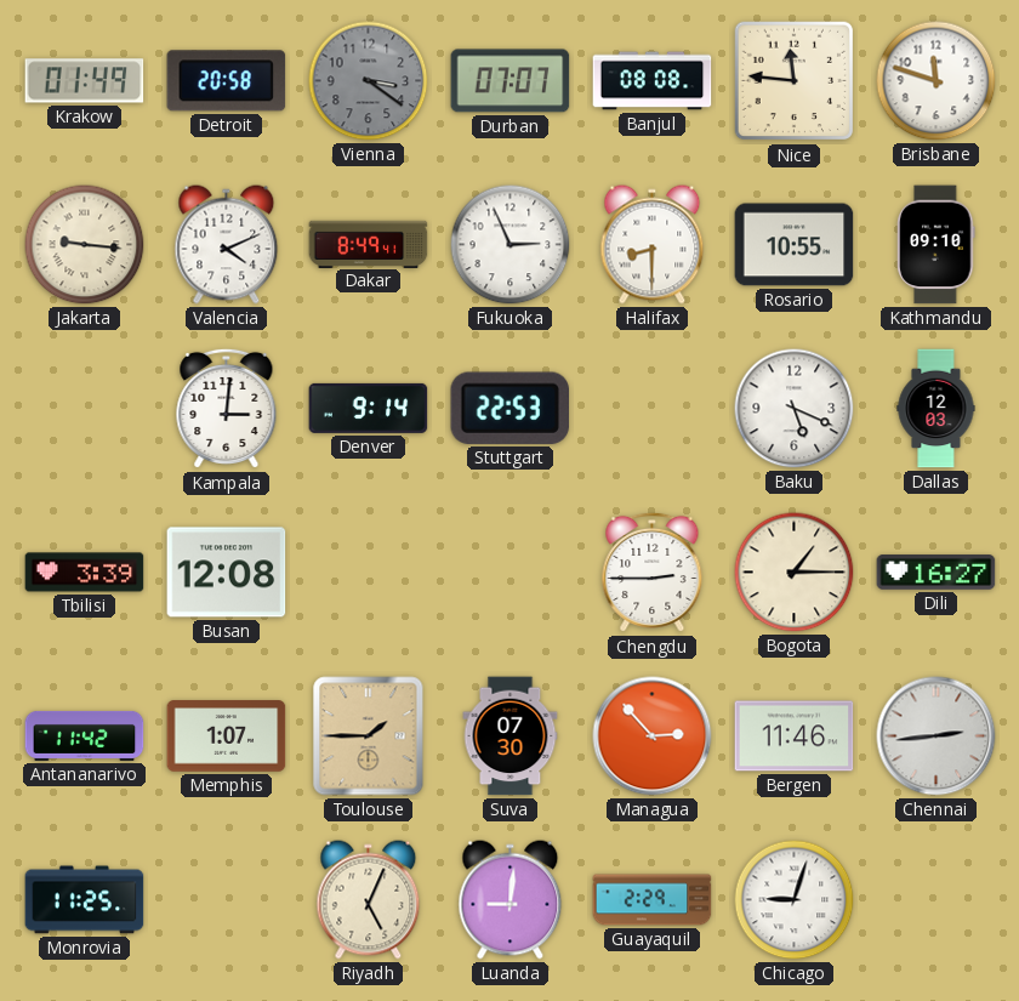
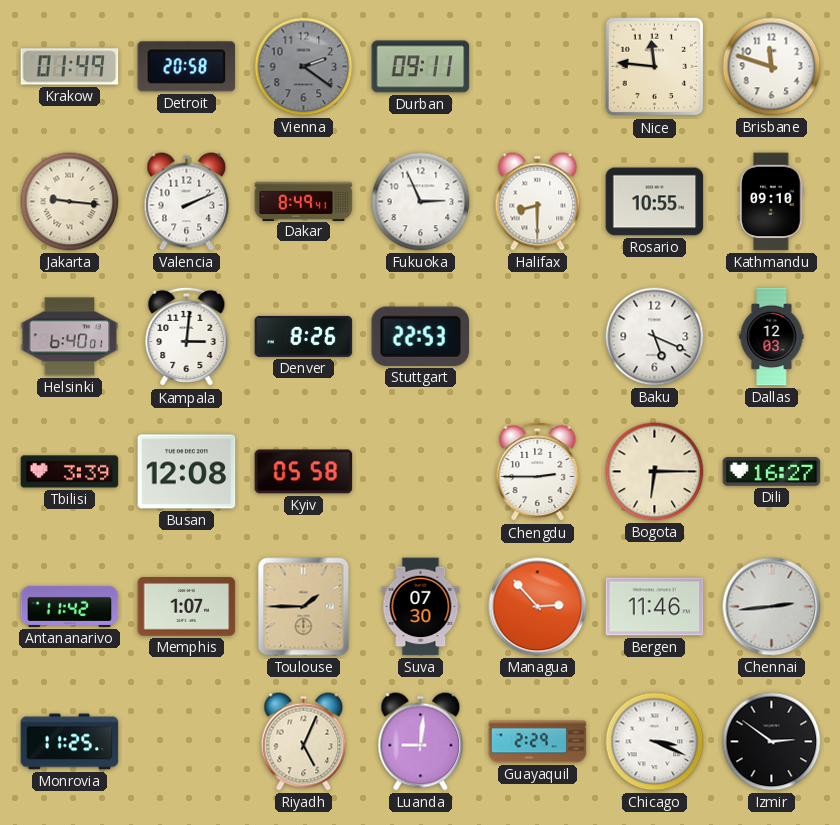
Vienna: 3:21 -> 2:21 (304, 67)
Durban: 07:07 -> 09:11 (421, 67)
Banjul: 08:08 -> none (653, 81)
Valencia: 4:11 -> 2:11 (187, 202)
Helsinki: none -> 6:40 (70, 337)
Denver: 9:14 -> 8:26 (304, 336)
Kyiv: none -> 05:58 (304, 472)
Bogota: 1:15 -> 6:15 (655, 472)
Chicago: 9:03 -> 3:19 (655, 742)
Izmir: none -> 2:51 (772, 742)
